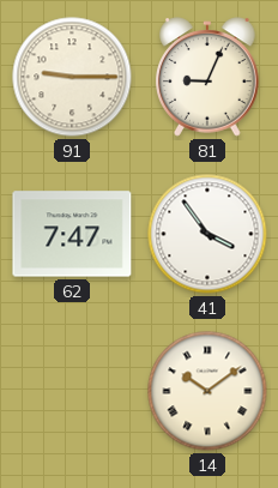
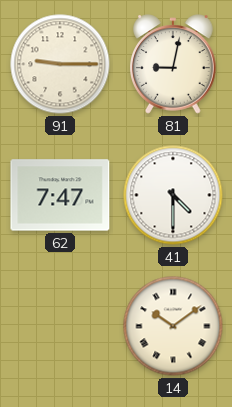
81: 9:04 -> 9:02 (173, 64)
41: 3:54 -> 4:30 (173, 195)
